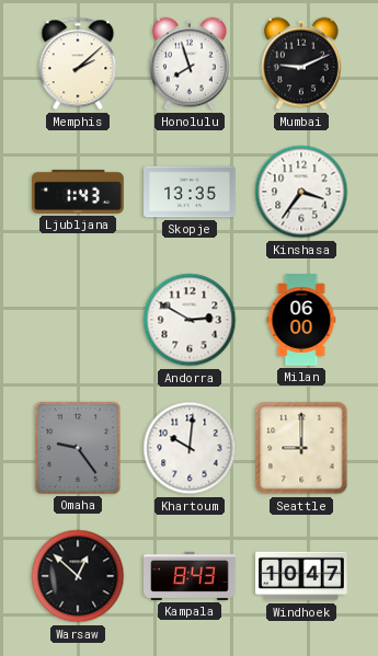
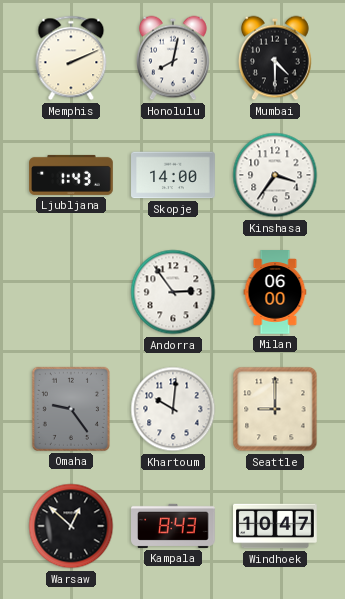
Memphis: 2:08 -> 2:11 (71, 58)
Honolulu: 7:57 -> 8:02 (174, 58)
Mumbai: 9:11 -> 4:30 (276, 58)
Skopje: 13:35 -> 14:00 (173, 175)
Andorra: 2:50 -> 2:54 (173, 292)
